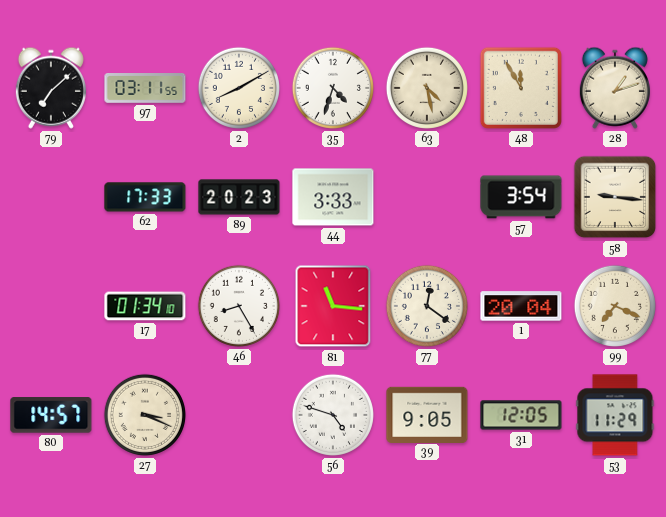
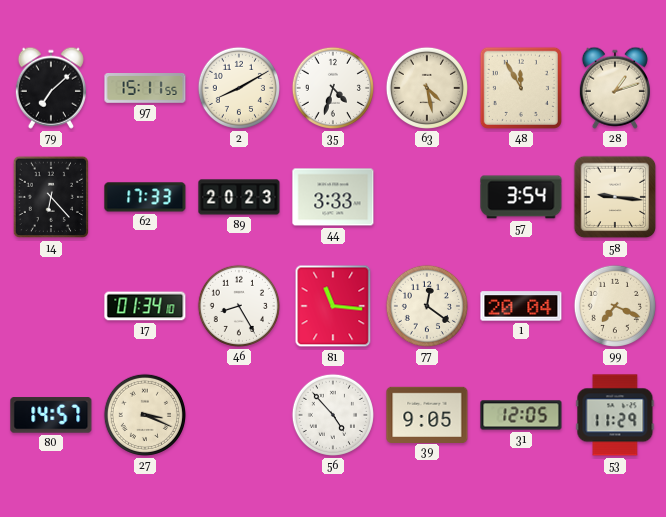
97: 03:11 -> 15:11 (145, 89)
14: none -> 6:23 (50, 197)
56: 4:48 -> 4:53 (333, 415)
